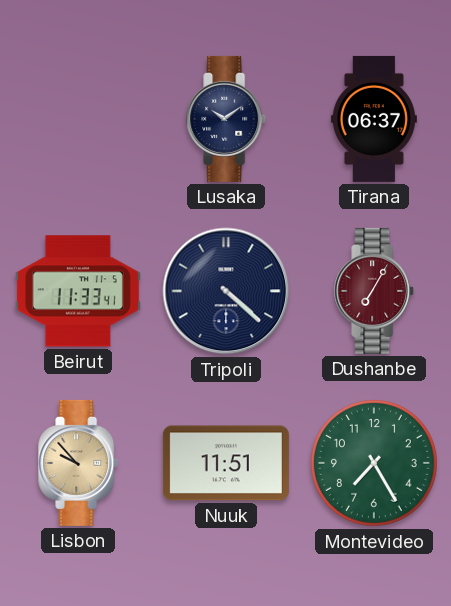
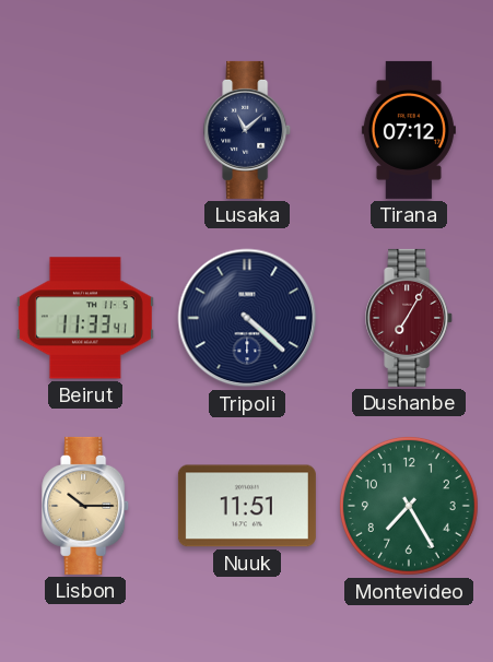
Lusaka: 10:09 -> 11:08 (248, 130)
Tirana: 06:37 -> 07:12 (409, 130)
Lisbon: 9:53 -> 10:15 (86, 506)
